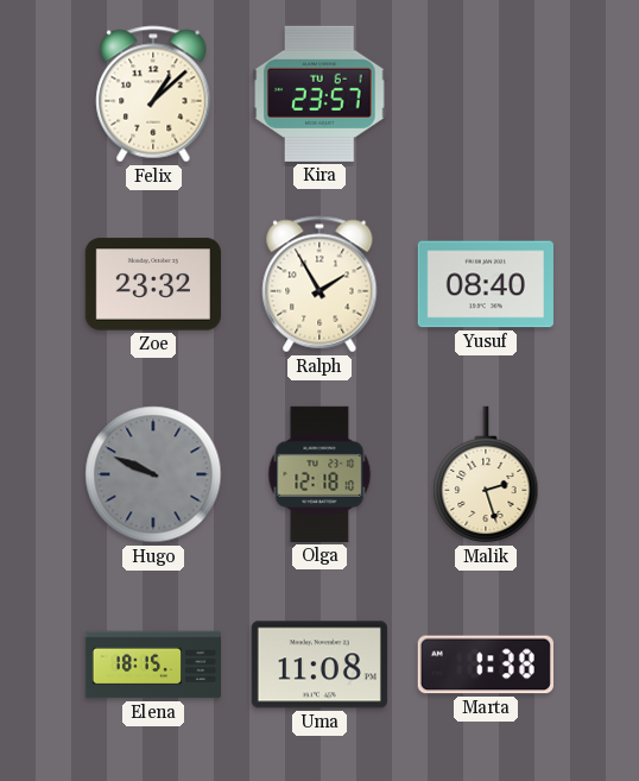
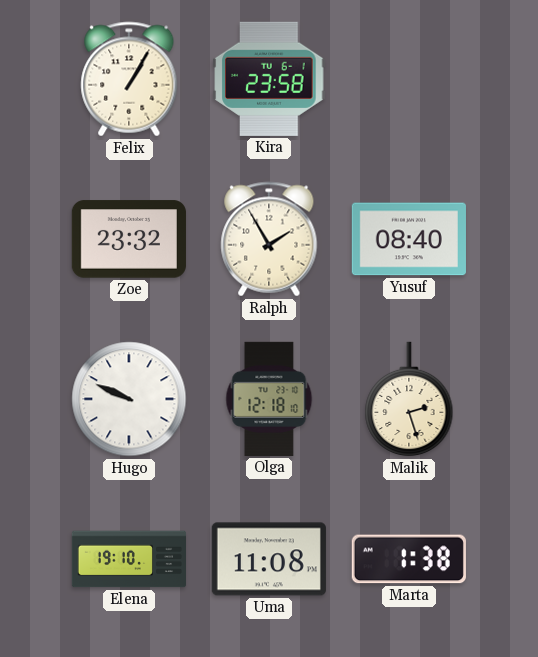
Felix: 1:08 -> 1:05 (129, 79)
Kira: 23:57 -> 23:58 (269, 79)
Hugo dial: grey -> white (129, 399)
Elena: 18:15 -> 19:10 (128, 559)
